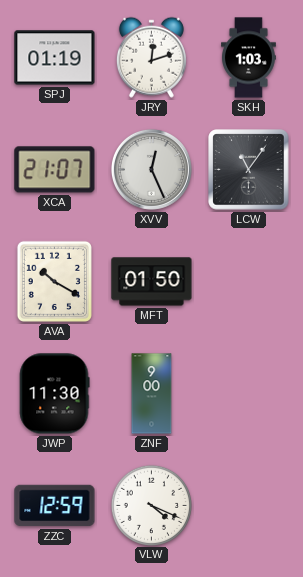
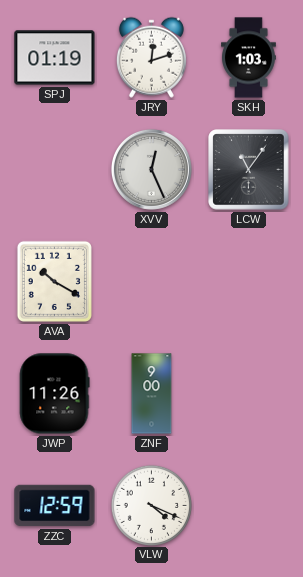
XCA: 21:07 -> none (55, 170)
MFT: 01:50 -> none (152, 282)
JWP: 11:30 -> 11:26 (54, 394)
